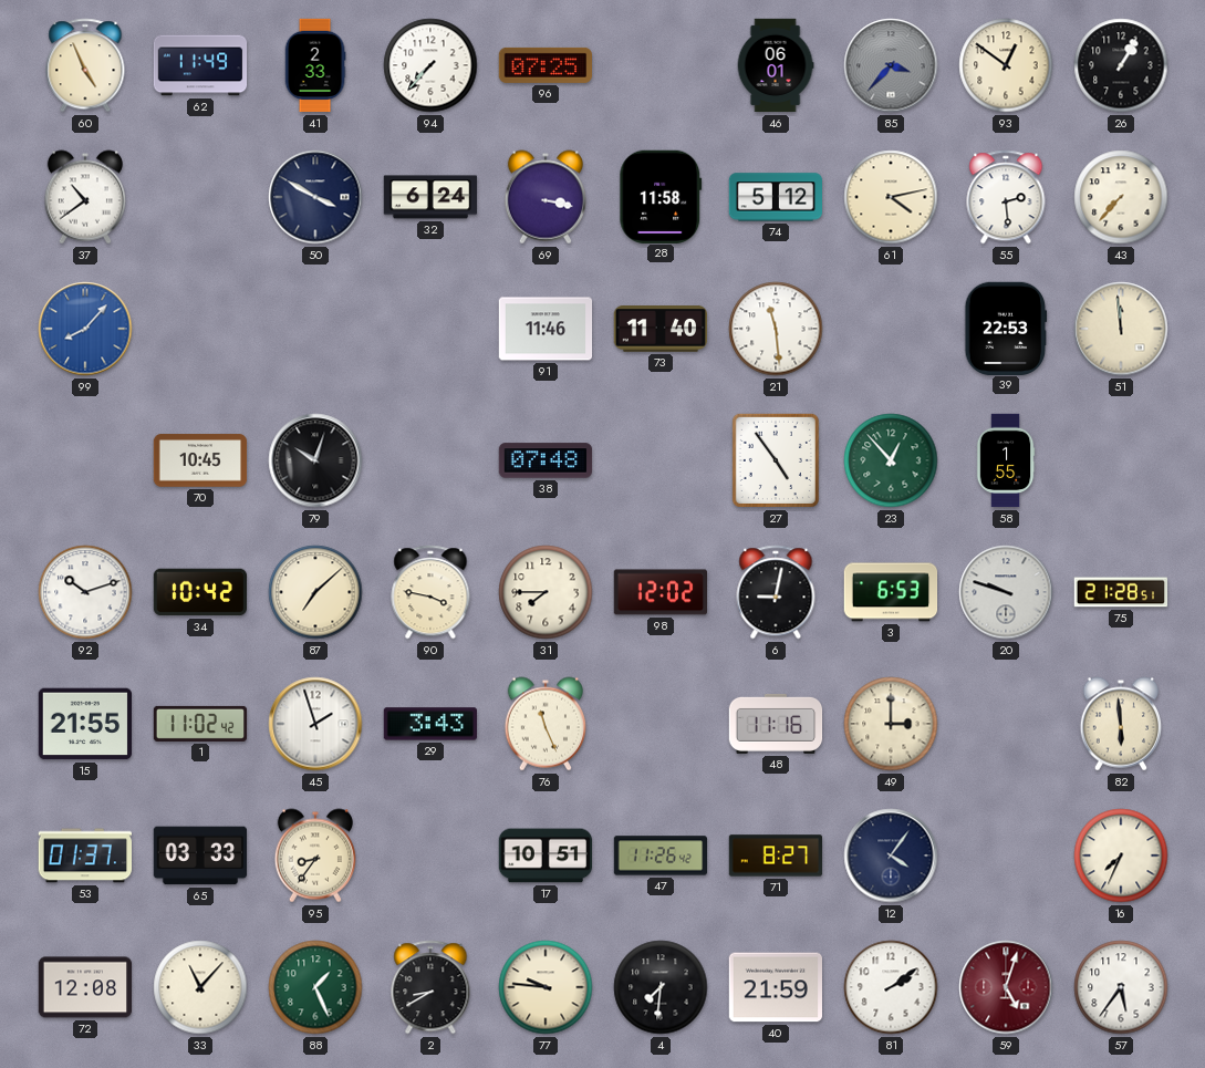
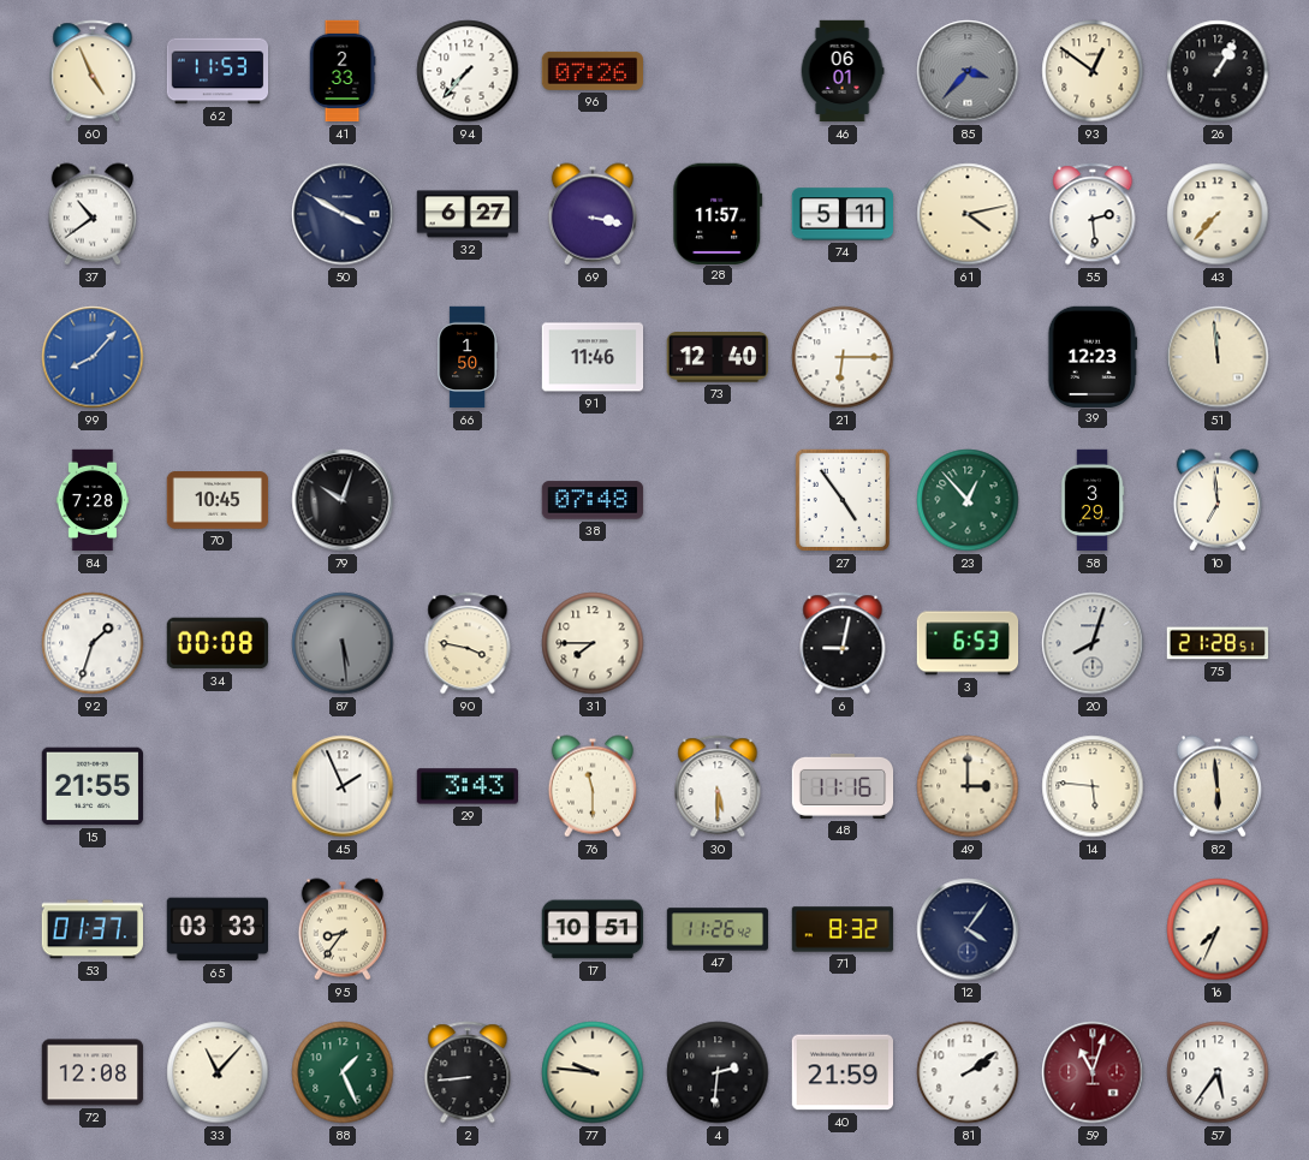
62: 11:49 -> 11:53 (218, 71)
96: 07:25 -> 07:26 (591, 71)
32: 6:24 -> 6:27 (468, 214)
28: 11:58 -> 11:57 (718, 213)
74: 5:12 -> 5:11 (843, 214)
66: none -> 1:50 (468, 357)
73: 11:40 -> 12:40 (716, 358)
21: 11:29 -> 6:15 (843, 357)
39: 22:53 -> 12:23 (1093, 356)
84: none -> 7:28 (93, 500)
58: 1:55 -> 3:29 (1093, 500)
10: none -> 6:59 (1216, 500)
92: 10:12 -> 1:33 (93, 643)
34: 10:42 -> 00:08 (216, 643)
87: 7:08 -> 5:29 (343, 643)
87 dial: cream -> grey (343, 643)
98: 12:02 -> none (659, 592)
20: 9:48 -> 8:03 (1093, 643)
1: 11:02 -> none (200, 724)
45: 1:57 -> 1:56 (343, 786)
76: 11:26 -> 11:30 (591, 786)
30: none -> 5:30 (718, 786)
14: none -> 5:46 (1093, 786)
71: 8:27 -> 8:32 (843, 929)
2: 8:40 -> 8:44 (468, 1072)
4: 7:31 -> 2:31 (718, 1072)
59: 5:03 -> 11:03 (1093, 1072)
